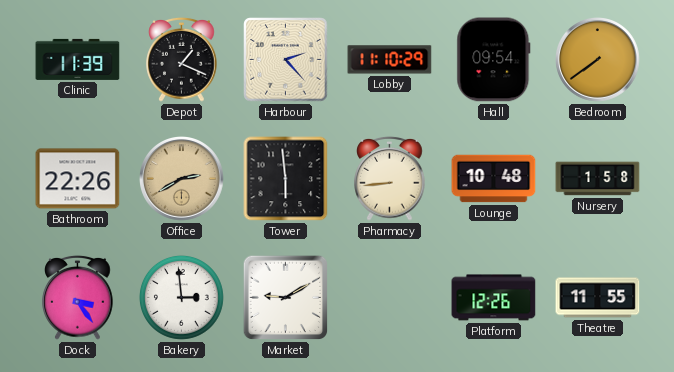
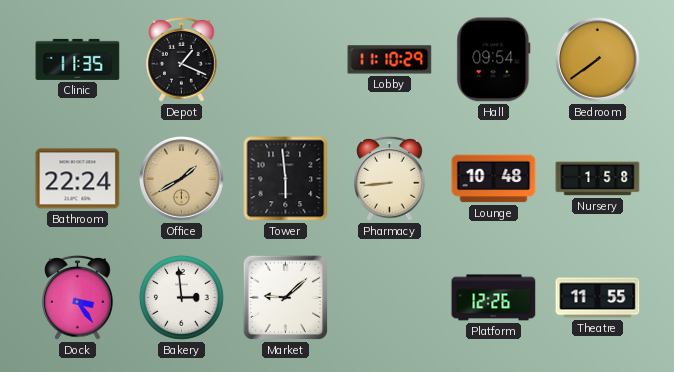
Clinic: 11:39 -> 11:35 (78, 59)
Harbour: 2:23 -> none (286, 60)
Bathroom: 22:26 -> 22:24 (78, 179)
Office: 2:40 -> 1:40 (182, 179)
Market: 9:10 -> 9:08 (286, 298)
